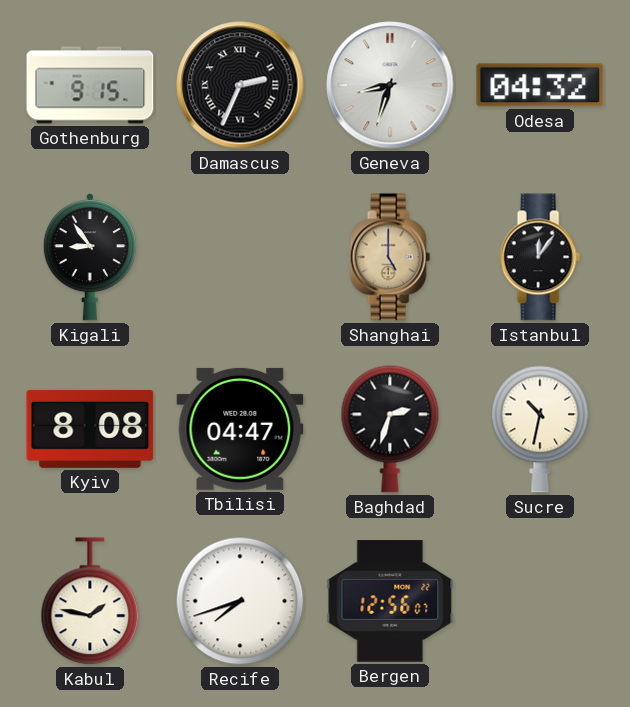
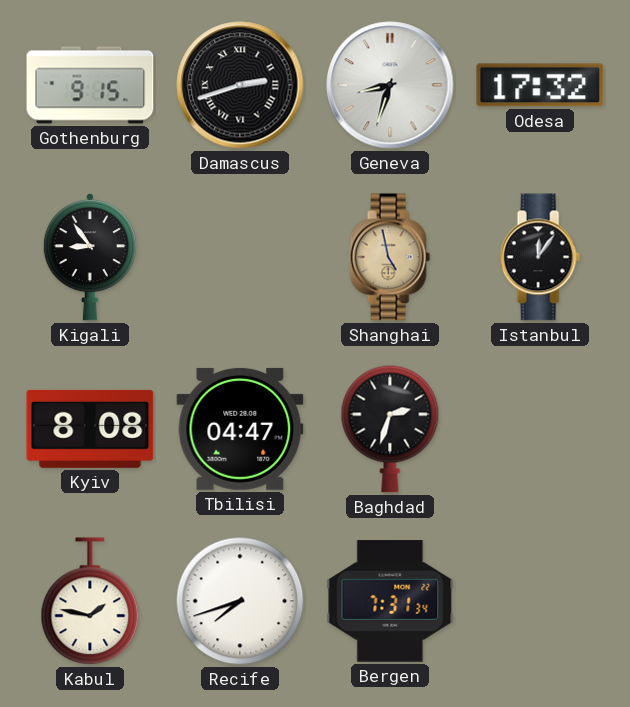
Damascus: 2:34 -> 2:42 (240, 85)
Odesa: 04:32 -> 17:32 (540, 85)
Shanghai: 5:00 -> 4:58 (390, 257)
Sucre: 10:32 -> none (540, 429)
Bergen: 12:56 -> 7:31 (390, 601)
